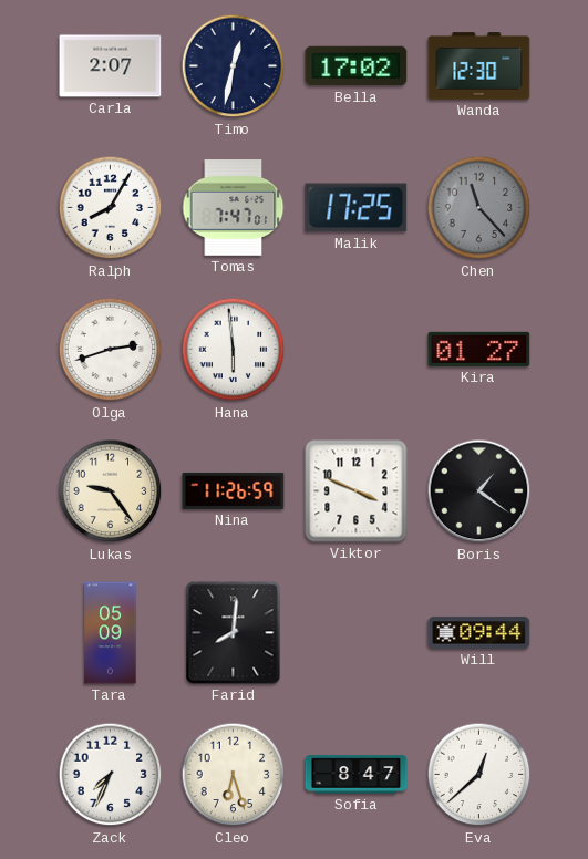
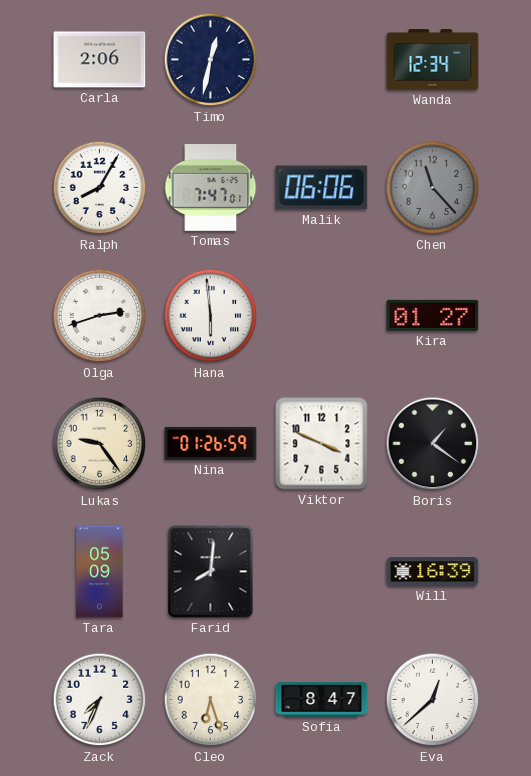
Carla: 2:07 -> 2:06 (100, 60)
Bella: 17:02 -> none (357, 66)
Wanda: 12:30 -> 12:34 (433, 60)
Malik: 17:25 -> 06:06 (322, 188)
Nina: 11:26 -> 01:26 (211, 443)
Will: 09:44 -> 16:39 (433, 572)
